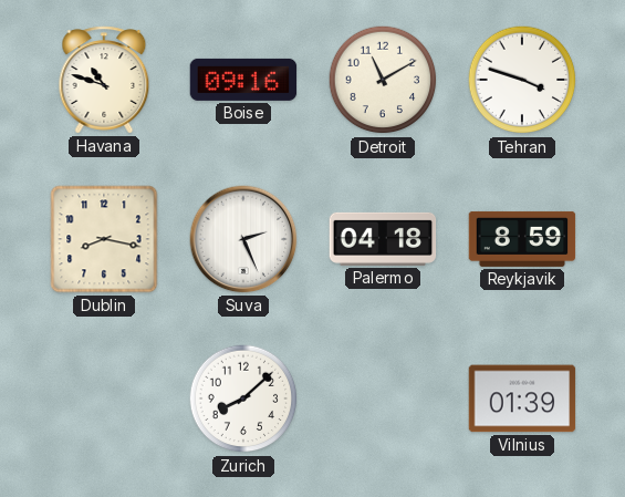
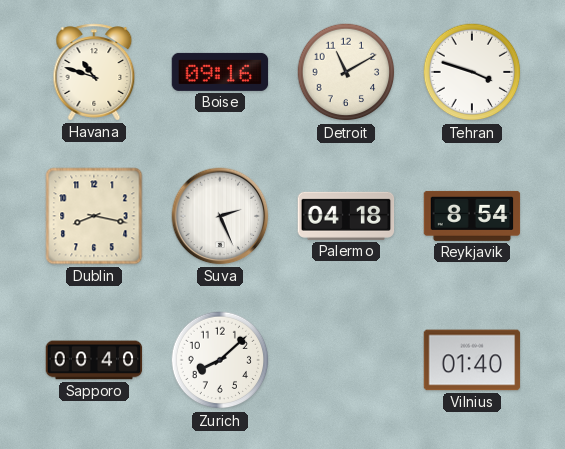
Reykjavik: 8:59 -> 8:54 (472, 216)
Sapporo: none -> 00:40 (94, 360)
Vilnius: 01:39 -> 01:40 (472, 360)
